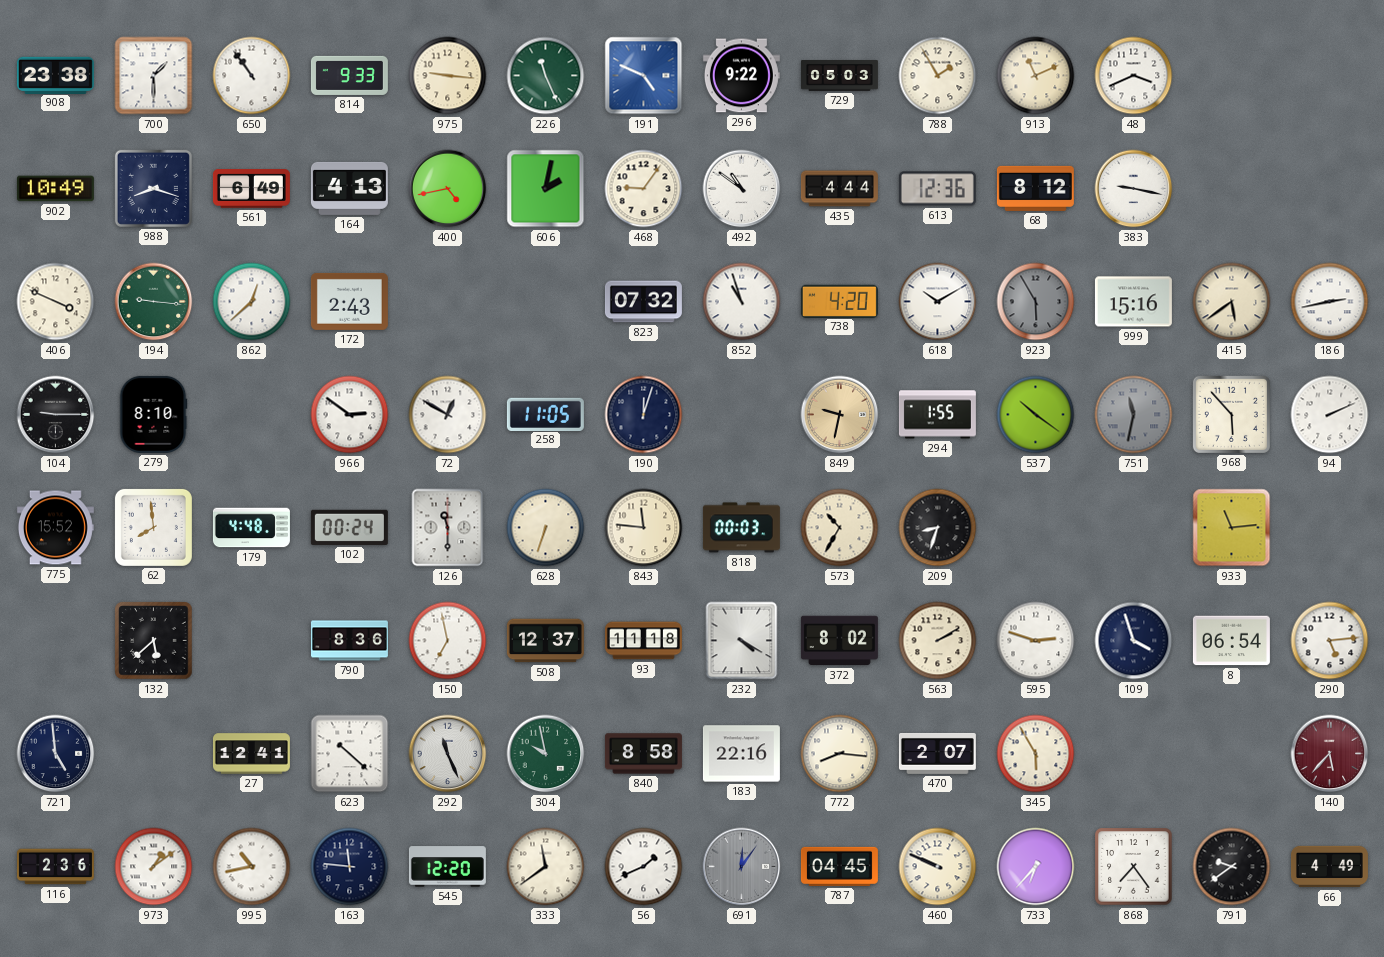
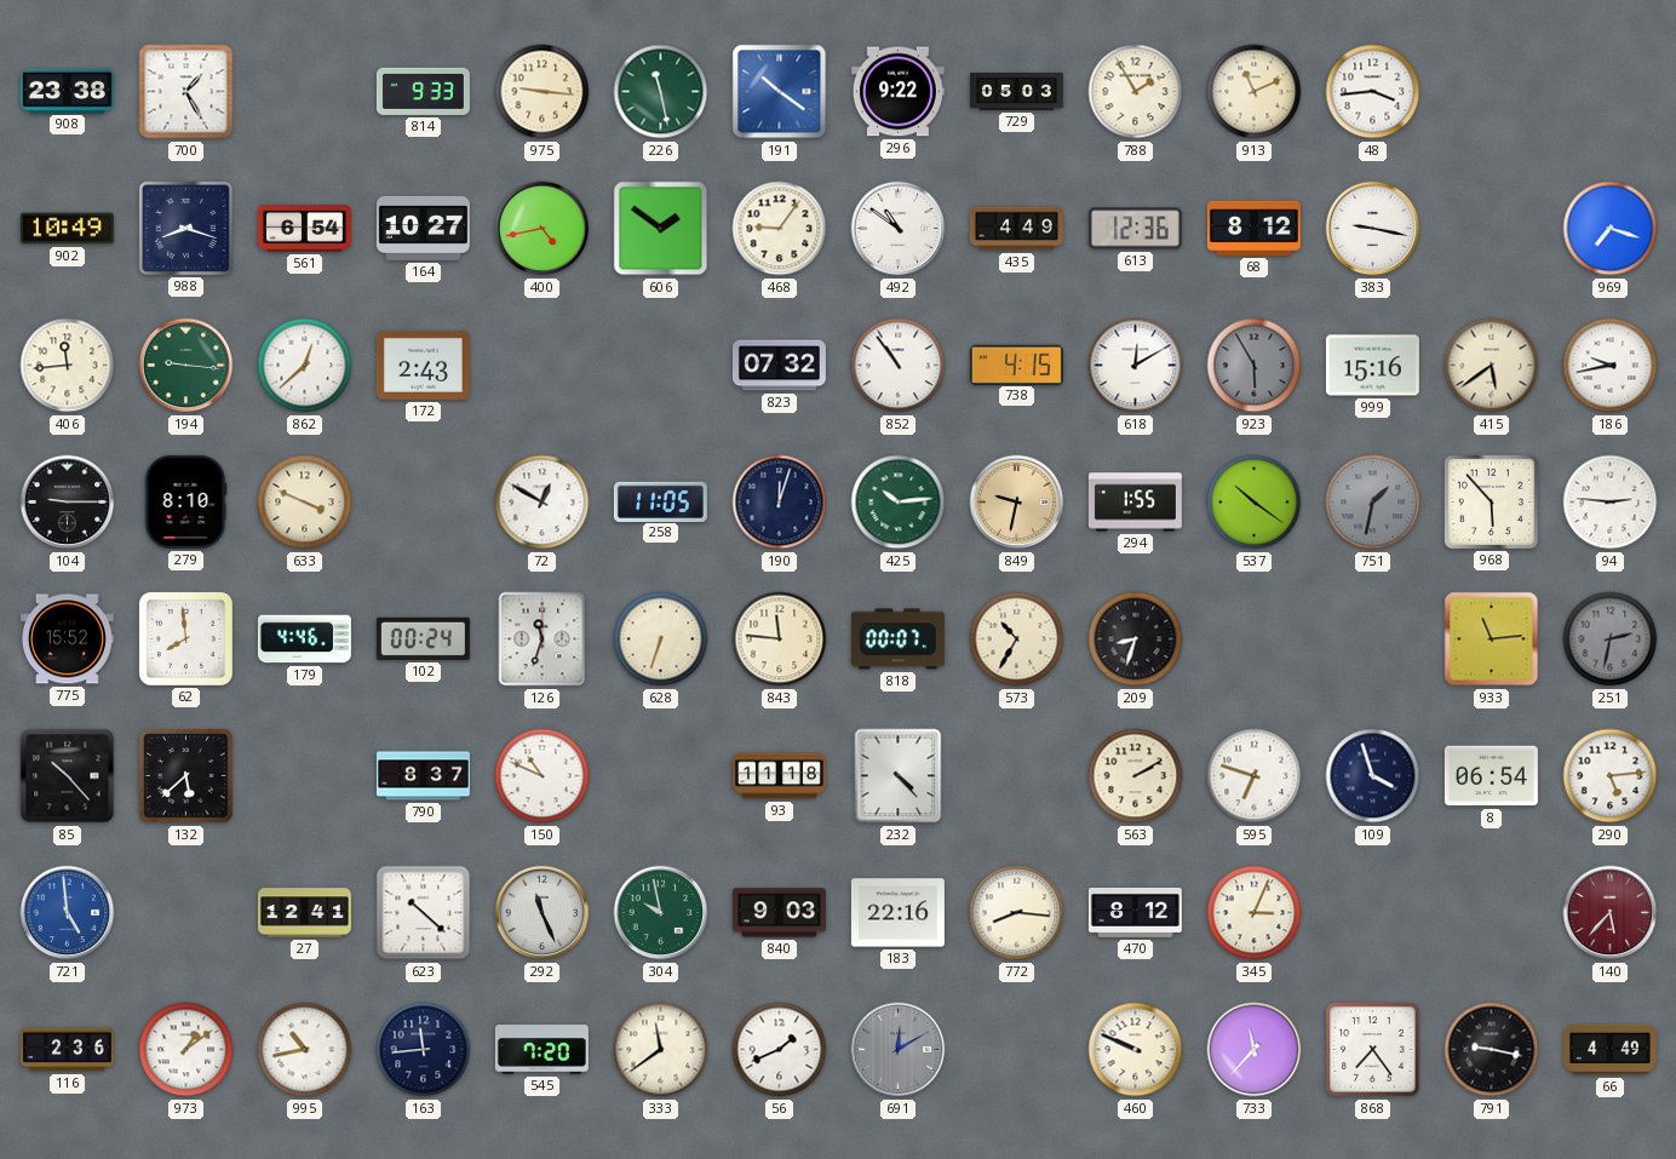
700: 1:30 -> 1:25 (186, 92)
650: 10:54 -> none (252, 76)
226: 11:26 -> 11:28 (661, 92)
191: 4:49 -> 10:21 (780, 92)
48: 3:41 -> 3:44 (1373, 92)
561: 6:49 -> 6:54 (304, 229)
164: 4:13 -> 10:27 (423, 228)
606: 2:02 -> 1:51 (661, 229)
435: 4:44 -> 4:49 (1016, 229)
969: none -> 7:18 (1611, 229)
406: 3:49 -> 11:44 (68, 366)
852: 10:57 -> 10:54 (899, 366)
738: 4:20 -> 4:15 (1016, 365)
618: 10:10 -> 12:10 (1136, 366)
186: 2:43 -> 9:43 (1611, 366)
633: none -> 3:49 (305, 503)
966: 2:51 -> none (350, 415)
425: none -> 10:14 (899, 503)
751: 11:32 -> 1:32 (1373, 503)
94: 2:11 -> 2:46 (1611, 503)
179: 4:48 -> 4:46 (304, 639)
126: 11:30 -> 11:33 (543, 639)
818: 00:03 -> 00:07 (897, 639)
251: none -> 2:32 (1611, 639)
85: none -> 10:23 (68, 776)
790: 8:36 -> 8:37 (423, 776)
150: 6:58 -> 10:49 (543, 776)
508: 12:37 -> none (545, 641)
232: 4:20 -> 4:23 (899, 776)
372: 8:02 -> none (839, 641)
595: 2:48 -> 6:48 (1255, 776)
721 dial: navy -> blue (68, 913)
840: 8:58 -> 9:03 (779, 913)
470: 2:07 -> 8:12 (1135, 912)
345: 5:55 -> 3:04 (1255, 913)
163: 11:46 -> 11:44 (424, 1050)
545: 12:20 -> 7:20 (541, 1050)
691: 12:06 -> 12:10 (899, 1050)
787: 04:45 -> none (839, 866)
733: 6:37 -> 11:37 (1255, 1050)
791: 9:39 -> 9:17 (1492, 1050)
